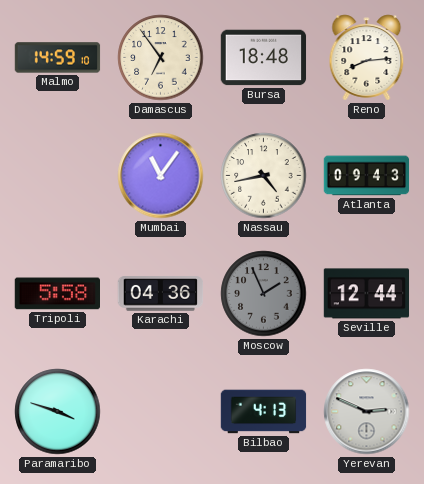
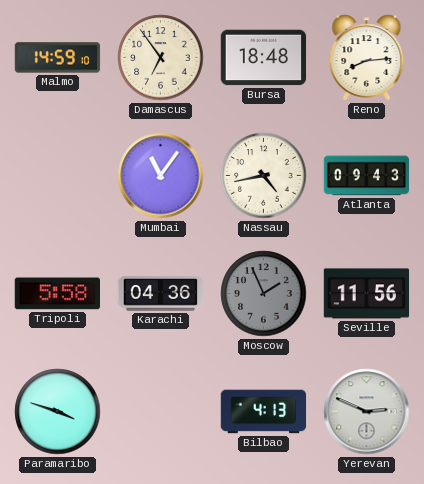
Seville: 12:44 -> 11:56 (367, 294)
